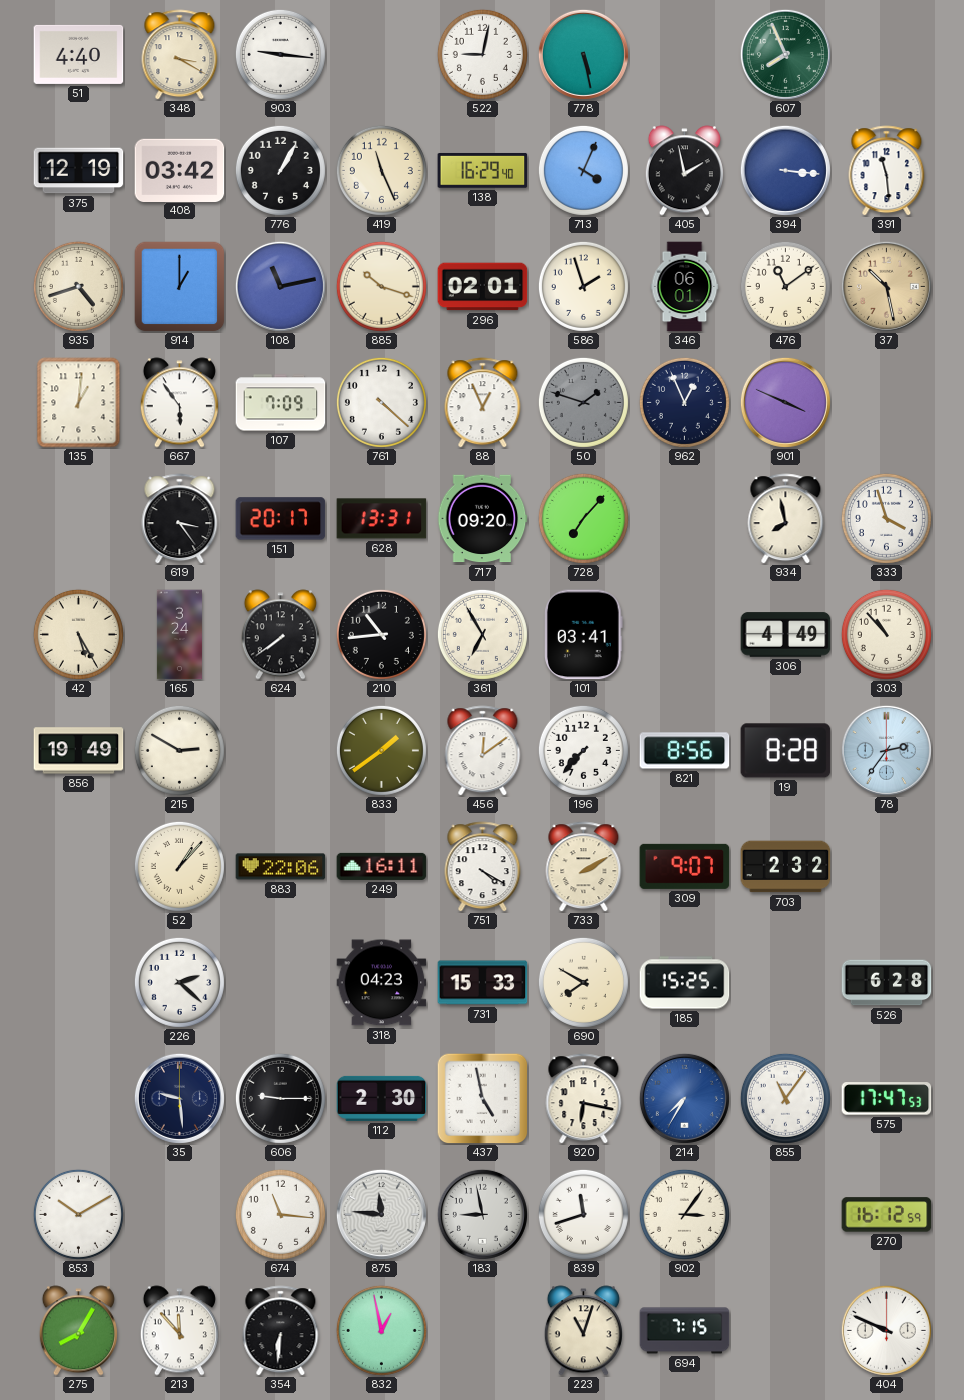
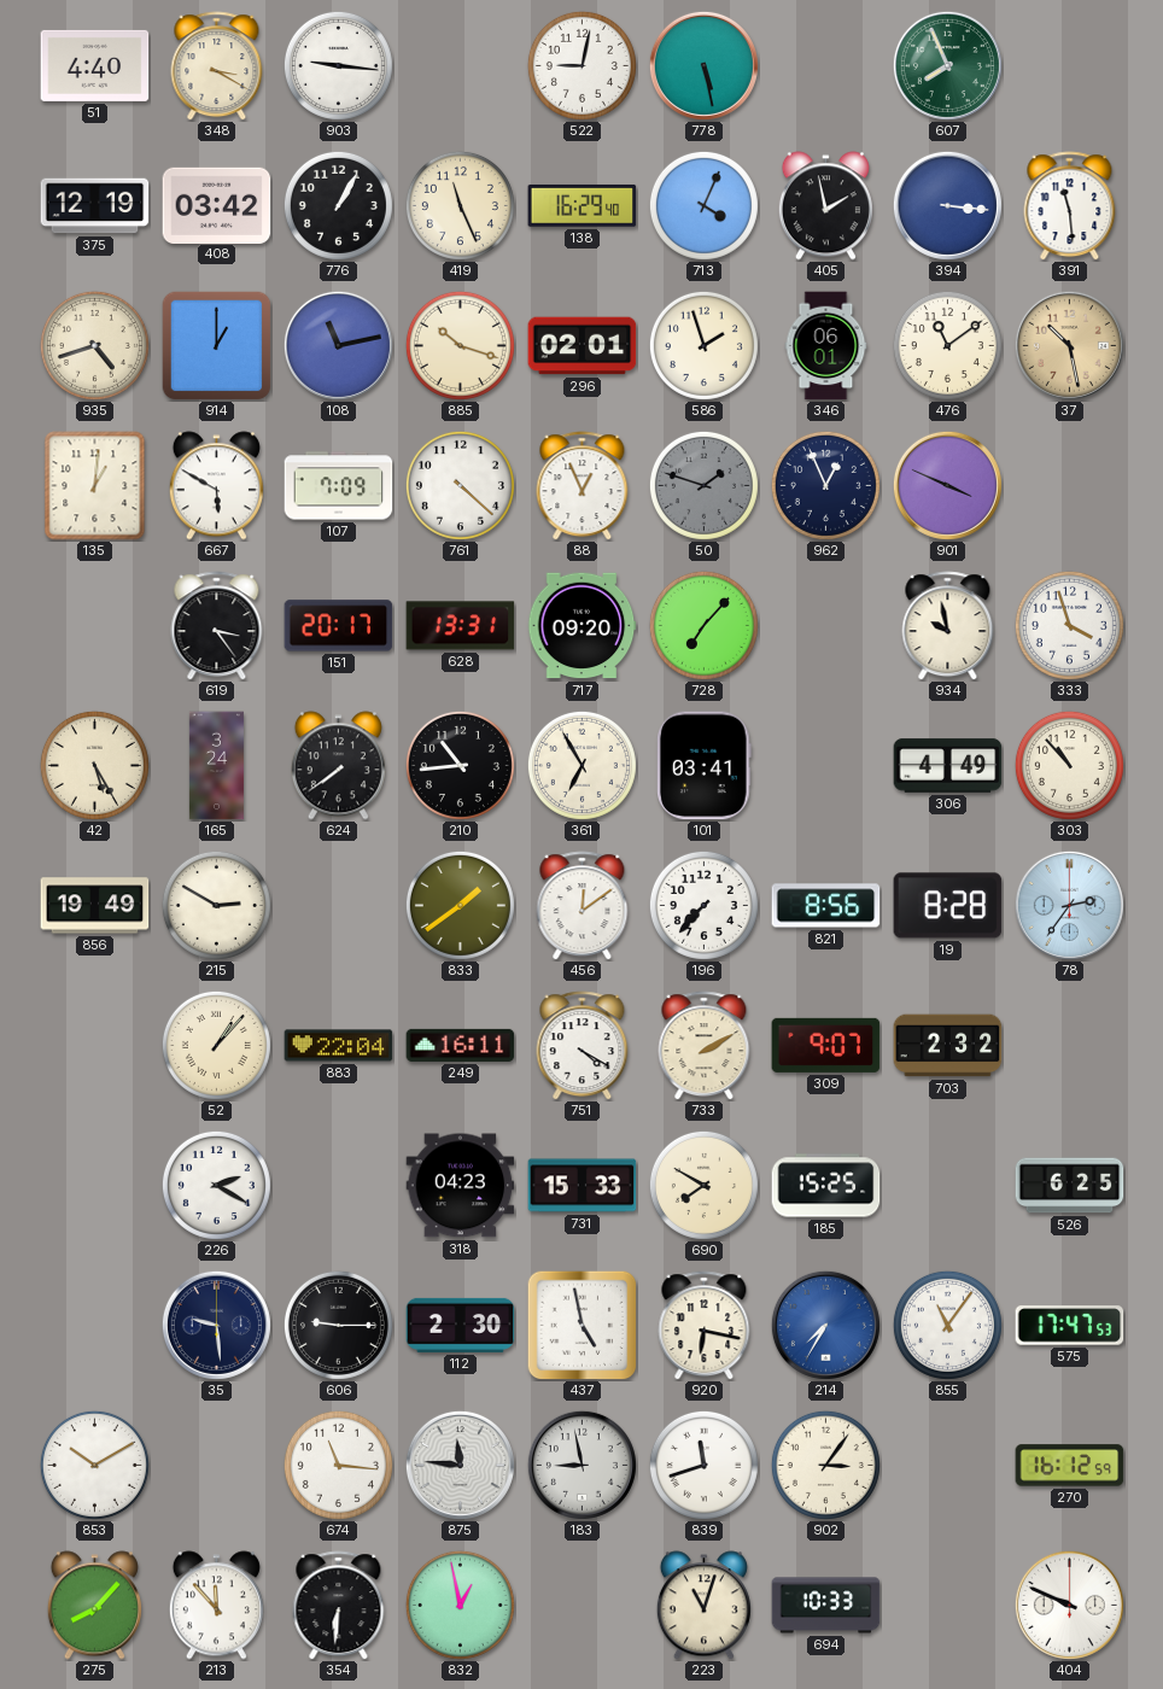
667: 5:54 -> 5:50 (216, 486)
934: 7:58 -> 9:58 (948, 626)
883: 22:06 -> 22:04 (339, 1046)
226: 2:22 -> 2:20 (216, 1185)
526: 6:28 -> 6:25 (1070, 1186)
275: 8:05 -> 8:07 (94, 1606)
694: 7:15 -> 10:33 (826, 1606)
